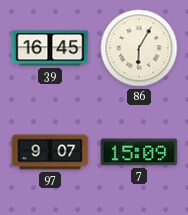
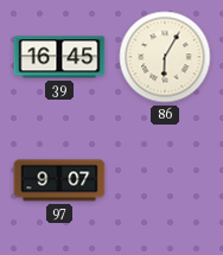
7: 15:09 -> none (139, 152)
